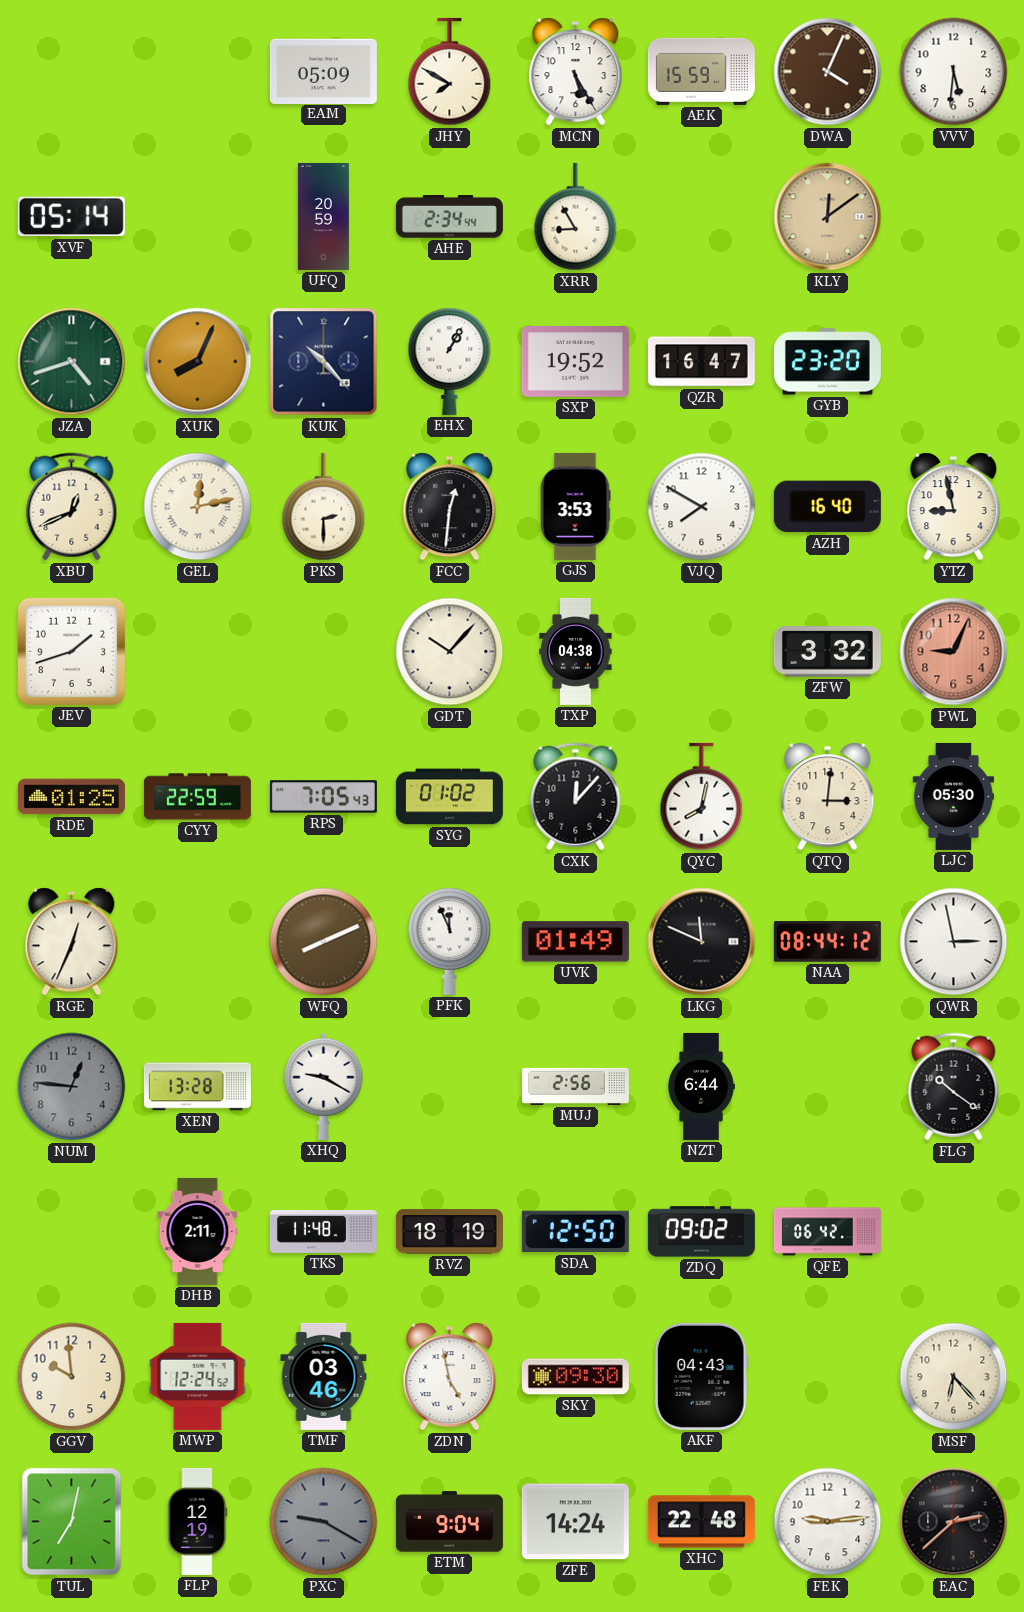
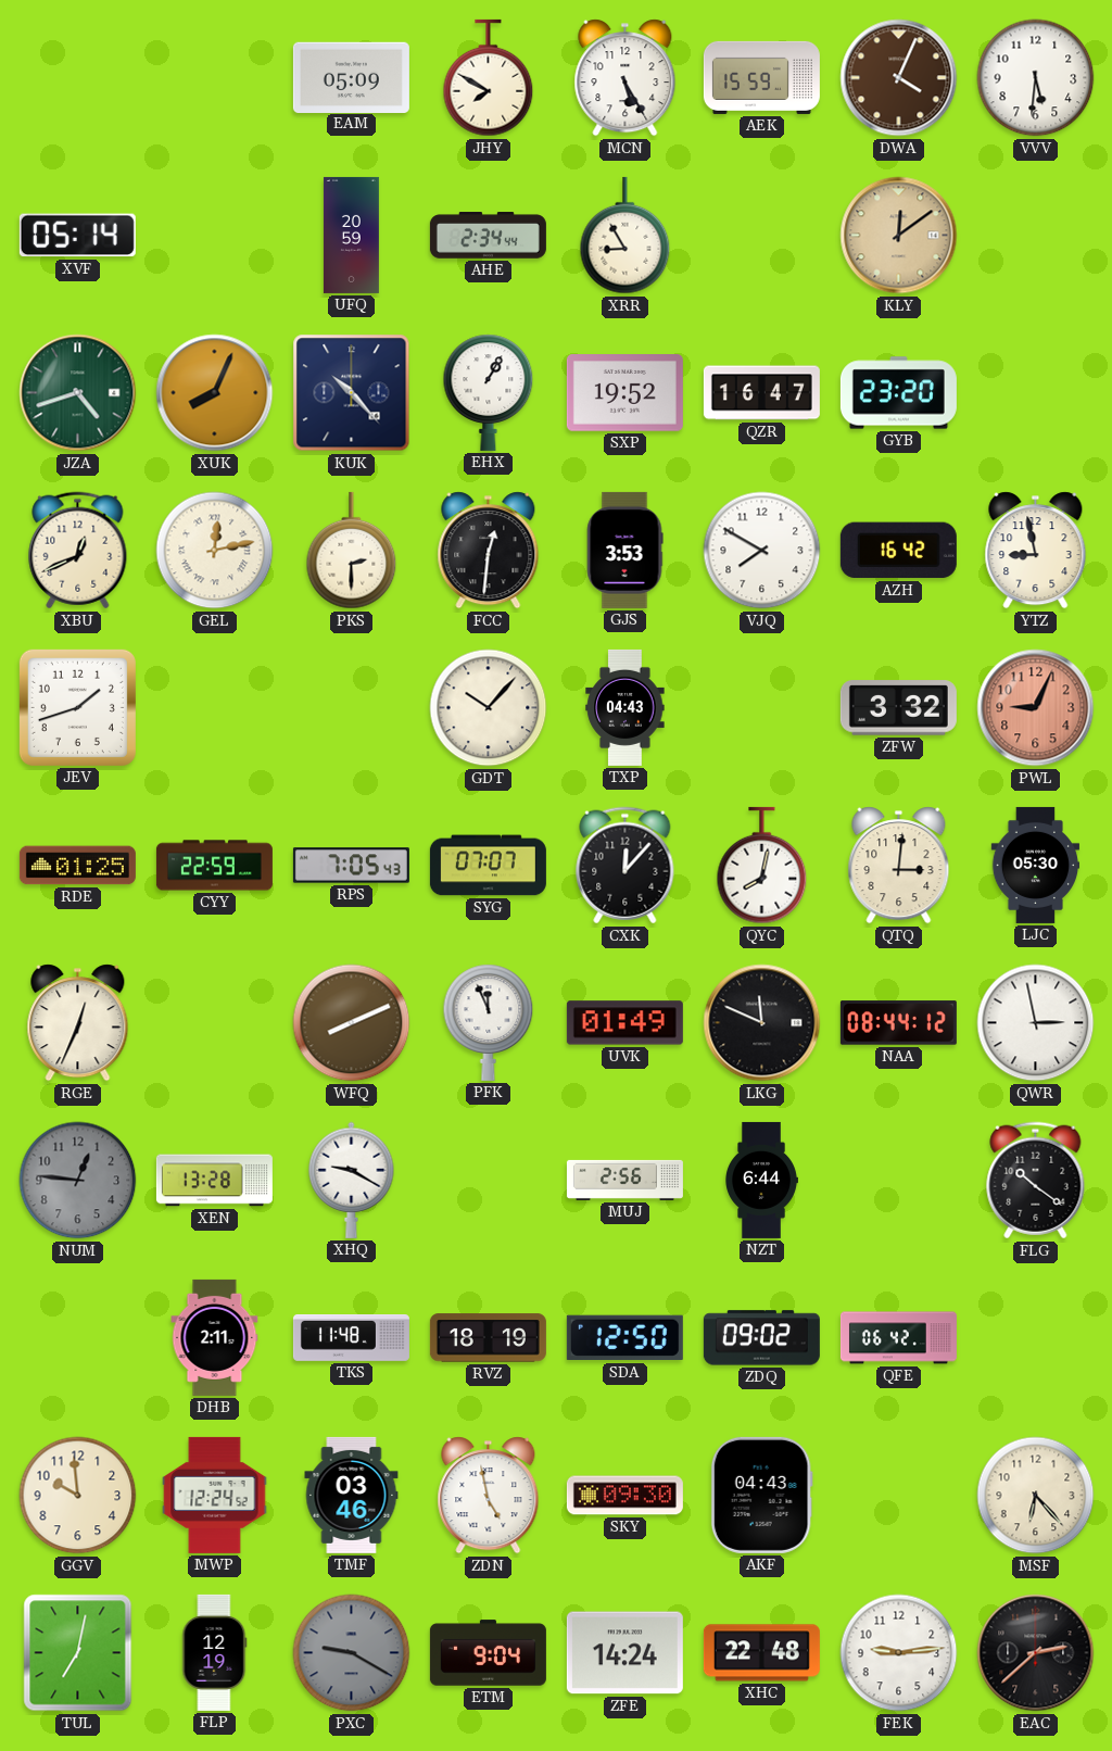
AZH: 16:40 -> 16:42 (898, 551)
TXP: 04:38 -> 04:43 (625, 707)
SYG: 01:02 -> 07:07 (488, 866)
